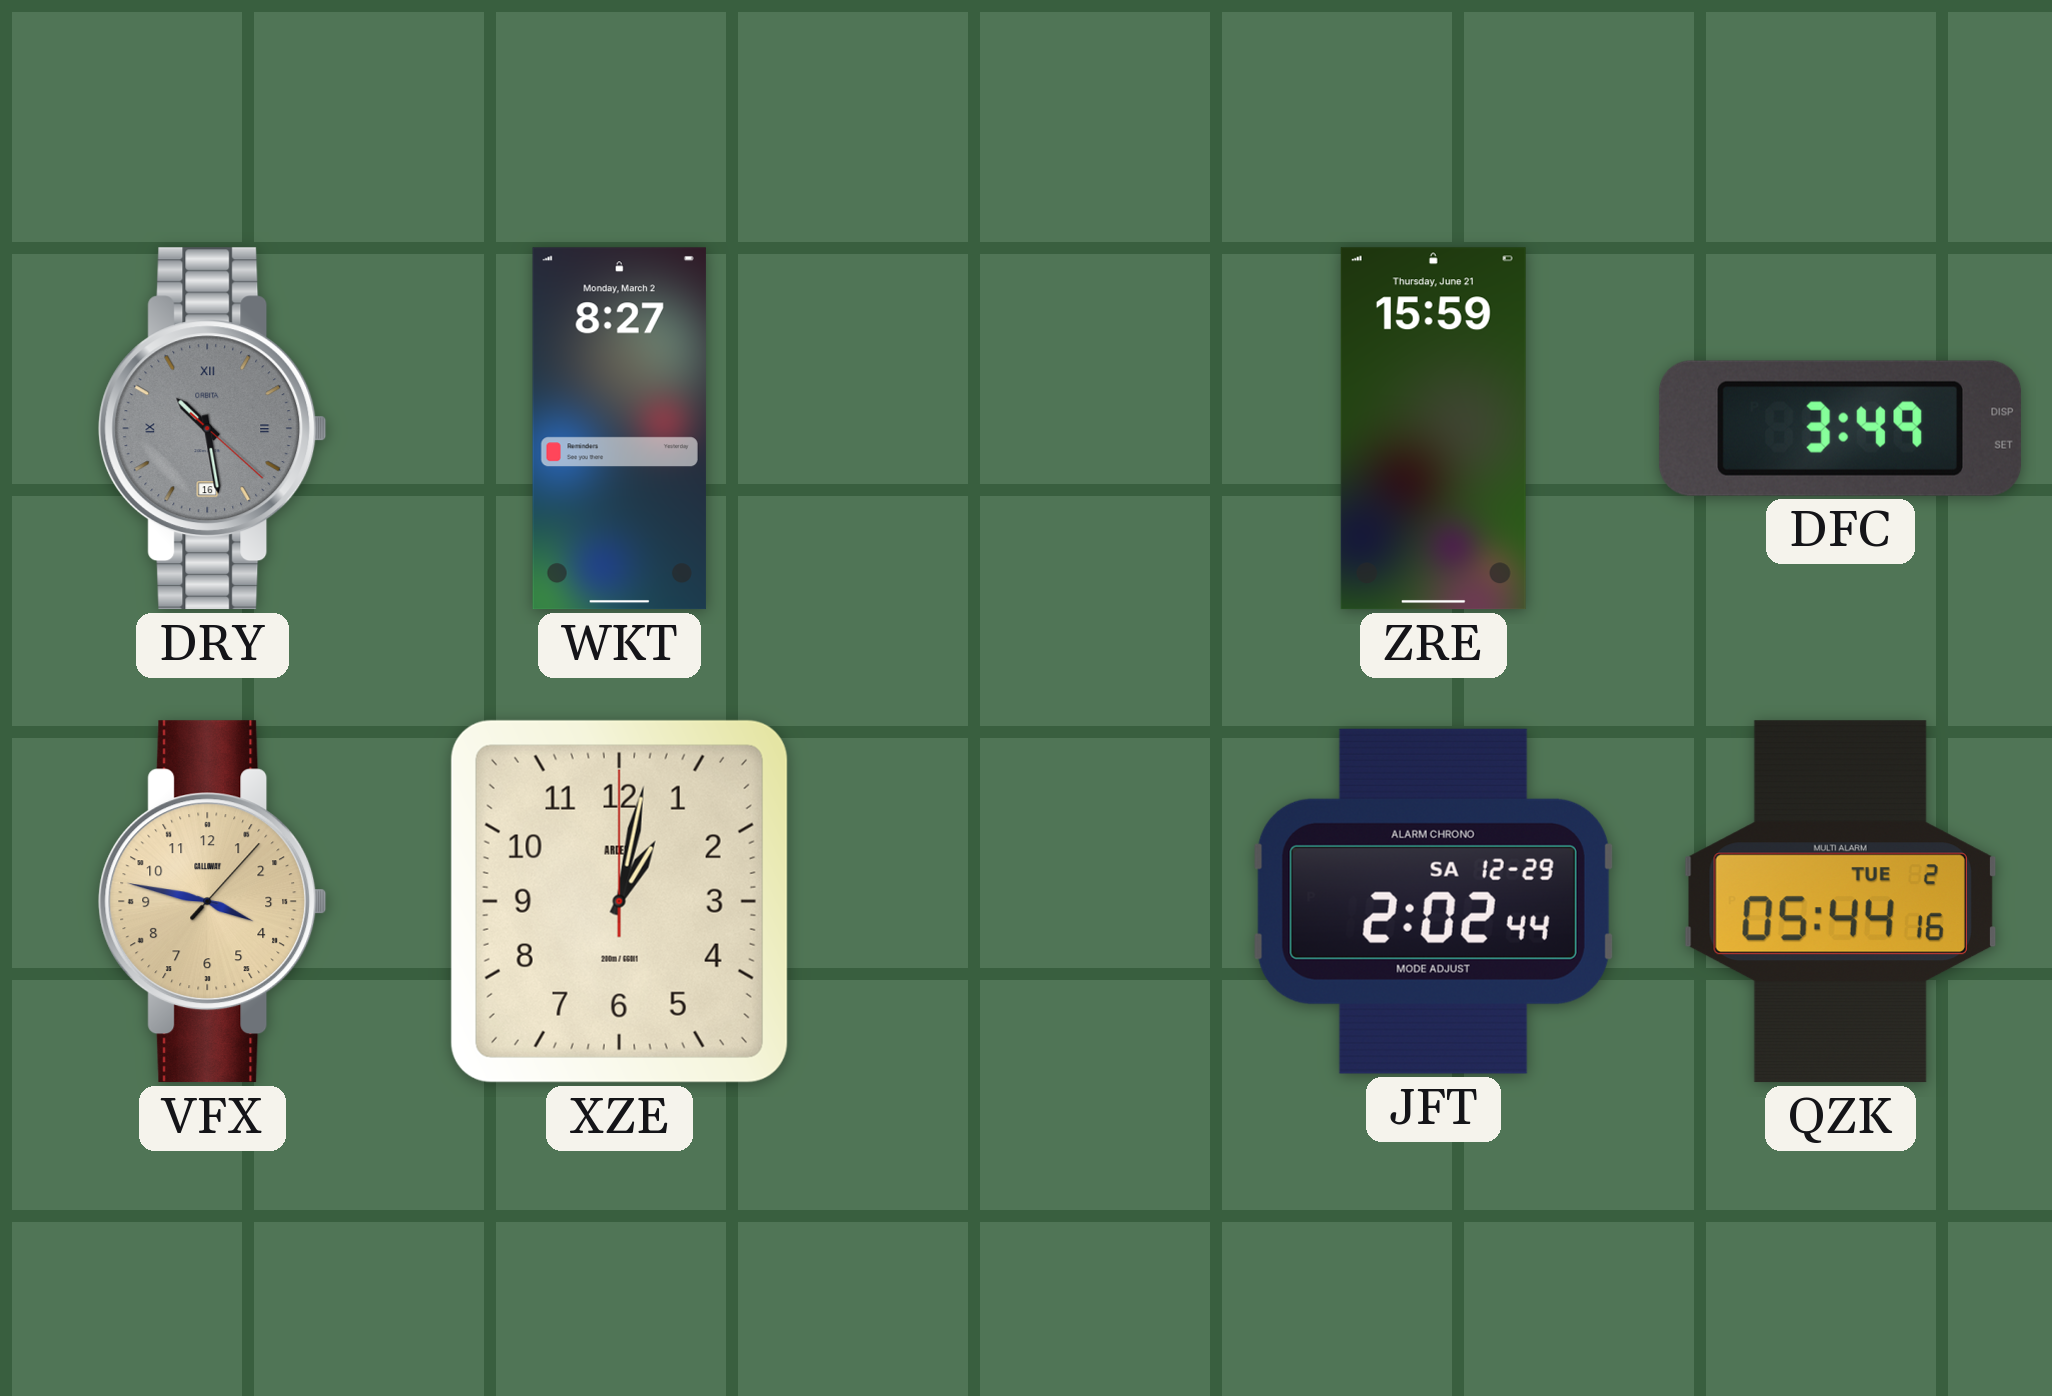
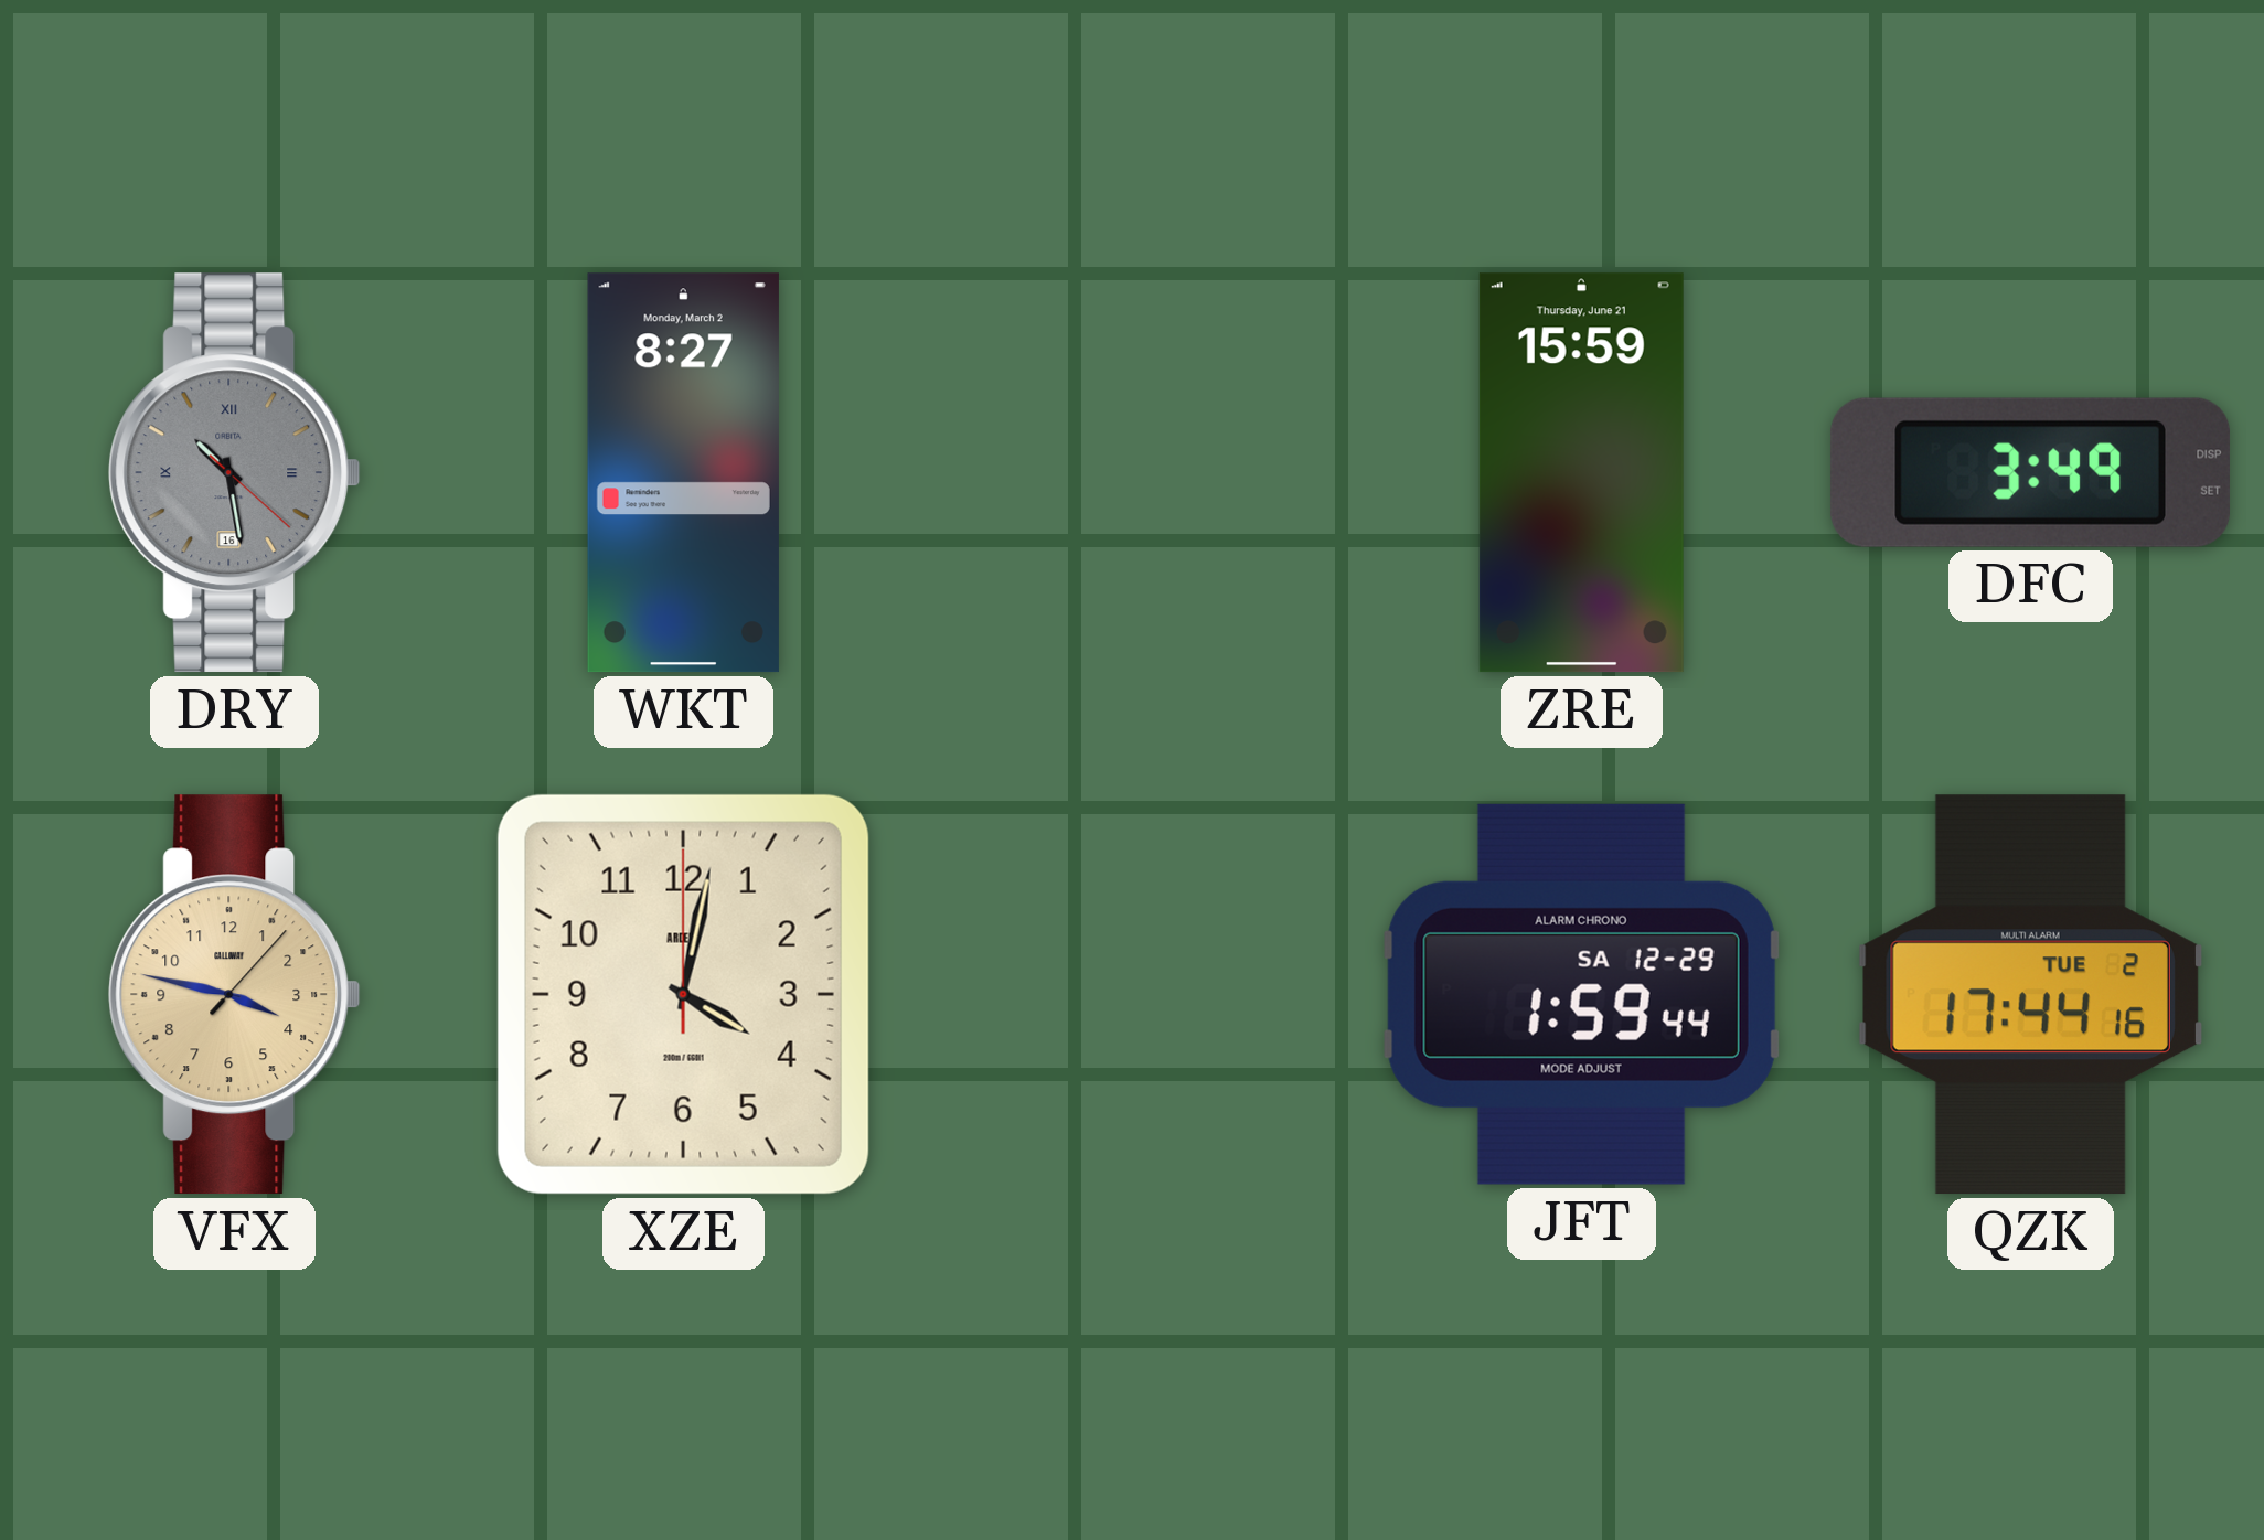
XZE: 1:02 -> 4:02 (683, 994)
JFT: 2:02 -> 1:59 (1581, 994)
QZK: 05:44 -> 17:44 (2030, 995)
